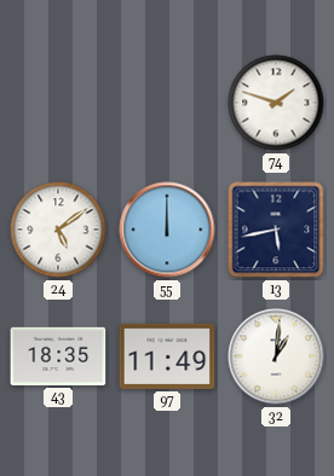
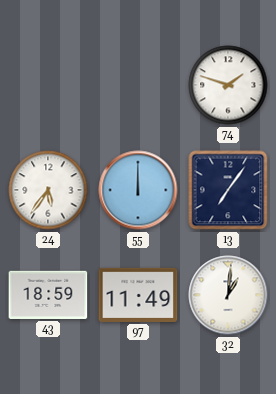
24: 5:09 -> 5:36 (48, 190)
13: 5:43 -> 7:06 (228, 190)
43: 18:35 -> 18:59 (48, 295)
